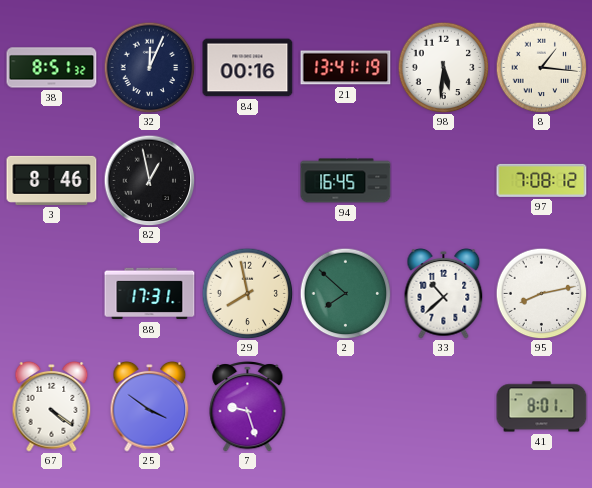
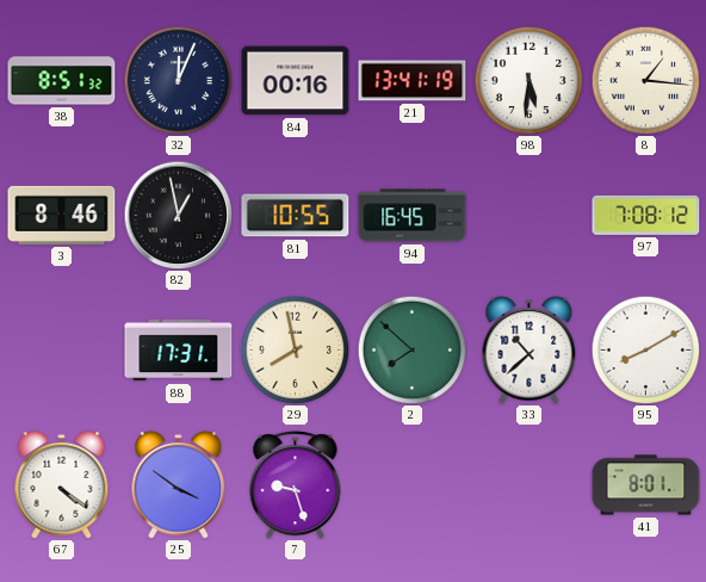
81: none -> 10:55 (296, 216)
95: 8:13 -> 8:10 (645, 349)
